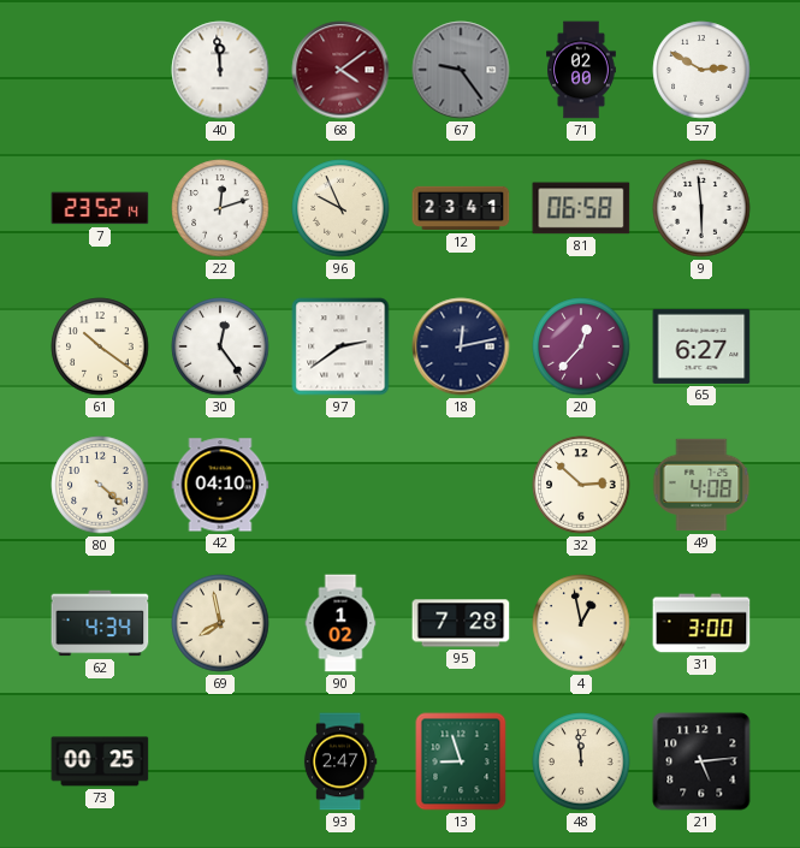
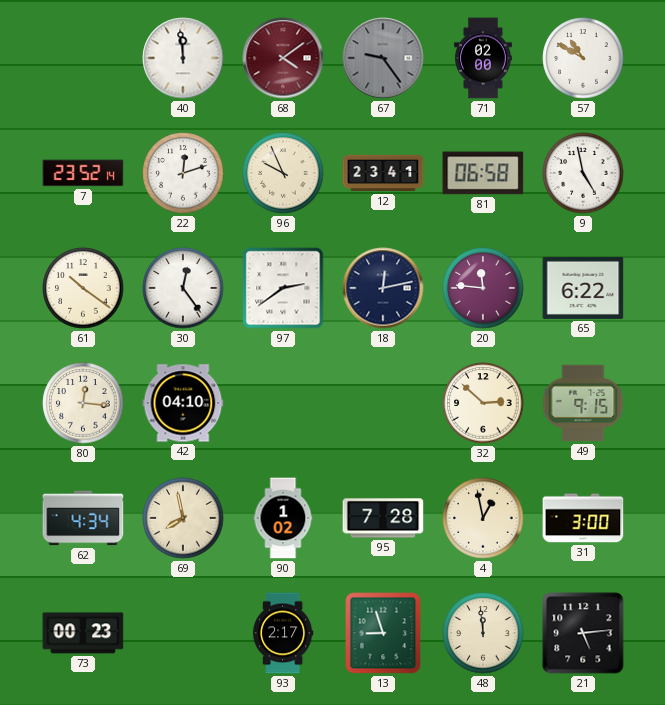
57: 2:50 -> 10:50 (583, 58)
9: 5:59 -> 4:58 (583, 173)
20: 12:37 -> 11:46 (483, 288)
65: 6:27 -> 6:22 (583, 288)
80: 4:22 -> 12:16 (83, 403)
49: 4:08 -> 9:15 (583, 403)
73: 00:25 -> 00:23 (83, 633)
93: 2:47 -> 2:17 (283, 633)
